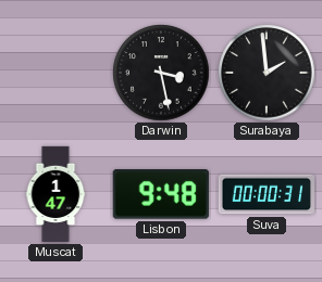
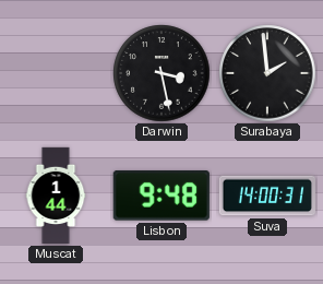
Muscat: 1:47 -> 1:44 (56, 196)
Suva: 00:00 -> 14:00 (266, 196)
